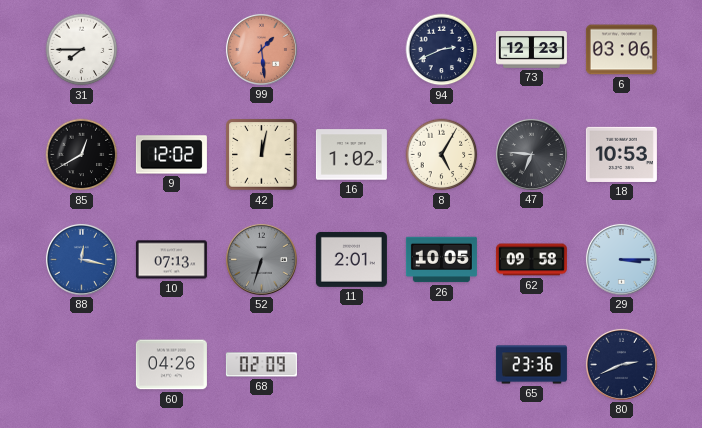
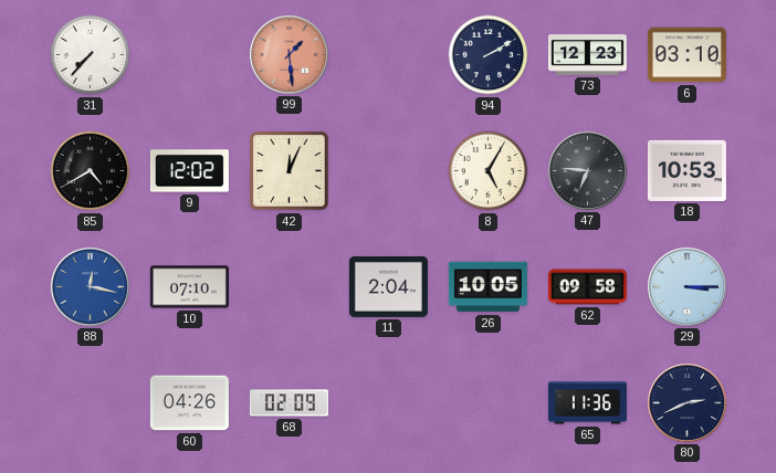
31: 7:45 -> 7:37 (91, 55)
94: 2:41 -> 2:10 (489, 55)
6: 03:06 -> 03:10 (686, 55)
85: 12:40 -> 4:40 (91, 171)
42: 12:02 -> 12:04 (290, 171)
16: 1:02 -> none (351, 155)
10: 07:13 -> 07:10 (189, 287)
52: 6:33 -> none (261, 259)
11: 2:01 -> 2:04 (388, 286)
65: 23:36 -> 11:36 (587, 403)
